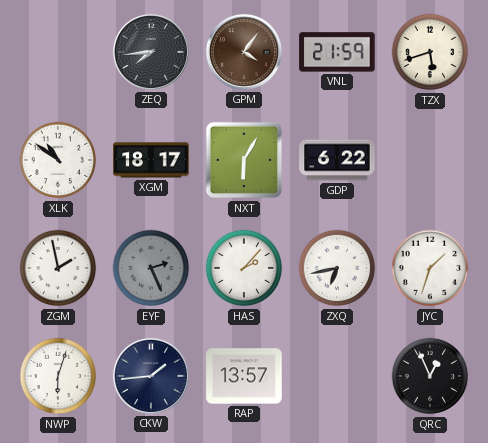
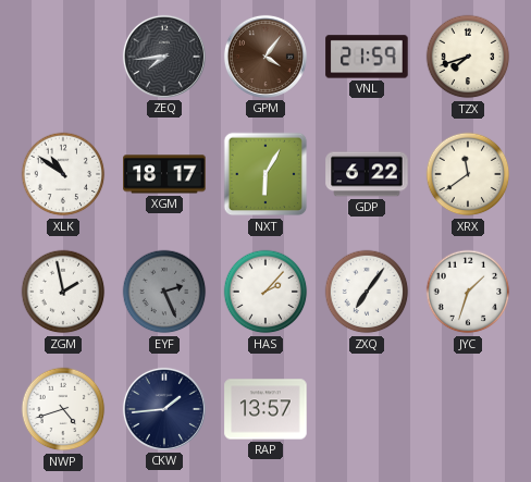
TZX: 5:42 -> 7:42 (468, 57)
XRX: none -> 11:39 (468, 174)
ZXQ: 6:43 -> 7:06 (367, 292)
NWP: 6:03 -> 4:42 (63, 409)
QRC: 12:56 -> none (430, 376)
